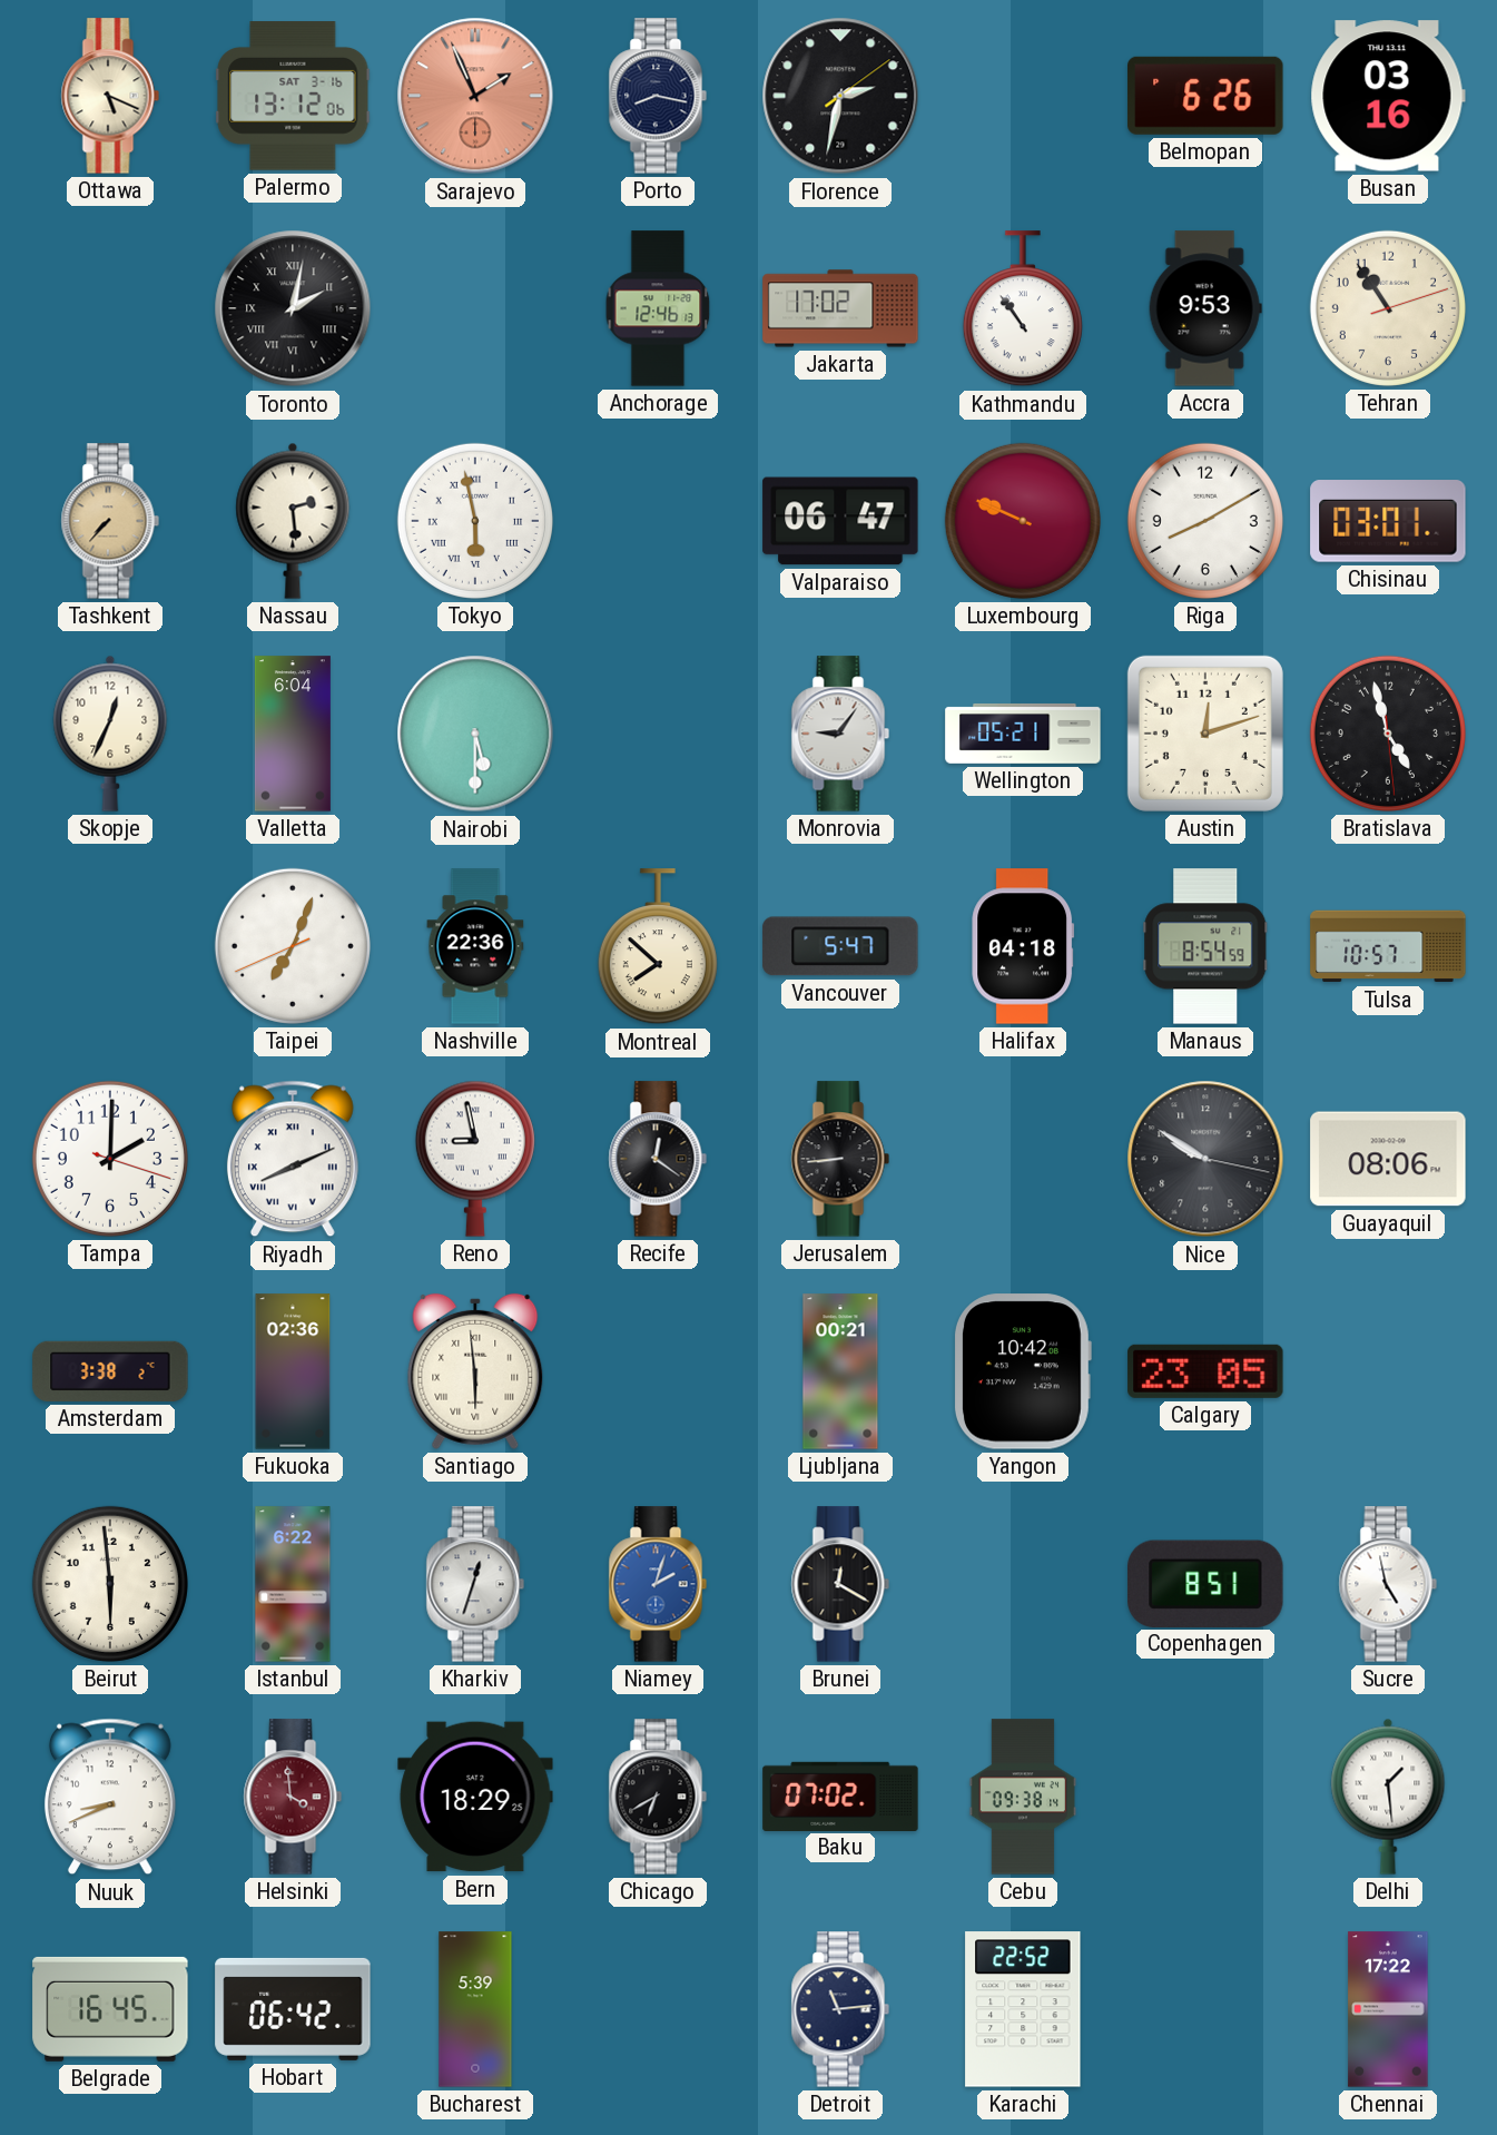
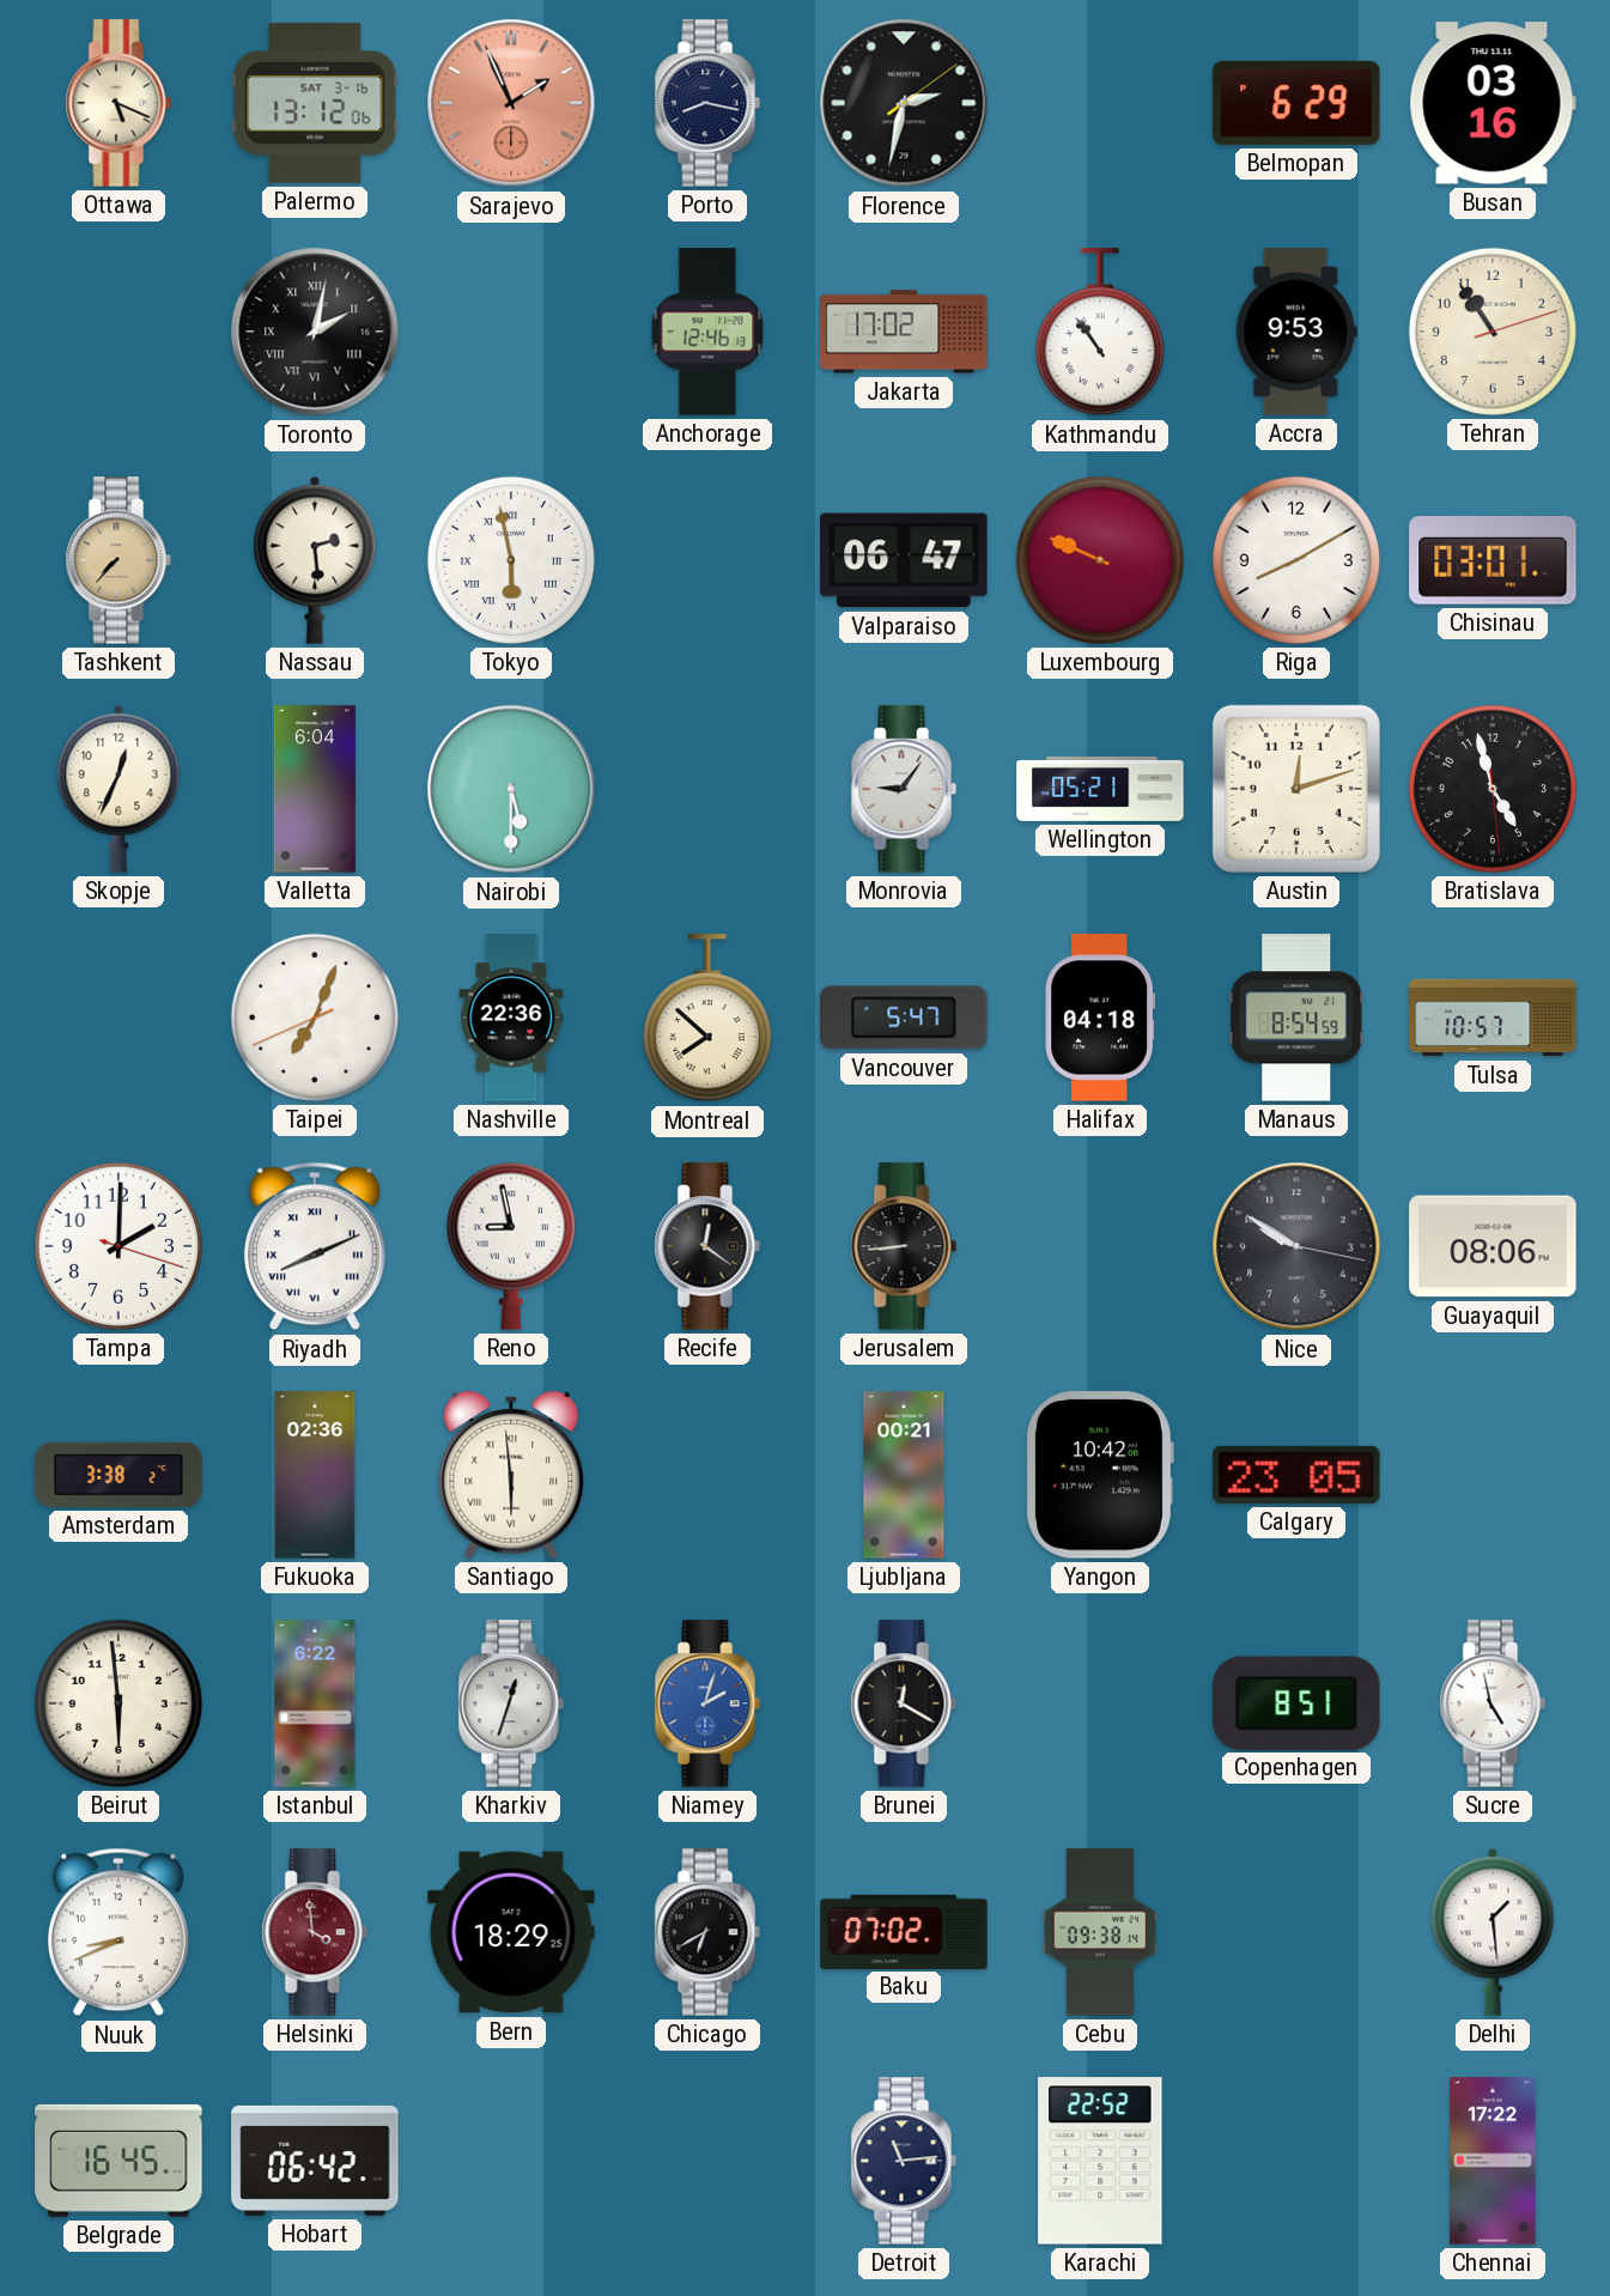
Belmopan: 6:26 -> 6:29 (1296, 103)
Bucharest: 5:39 -> none (475, 2009)
